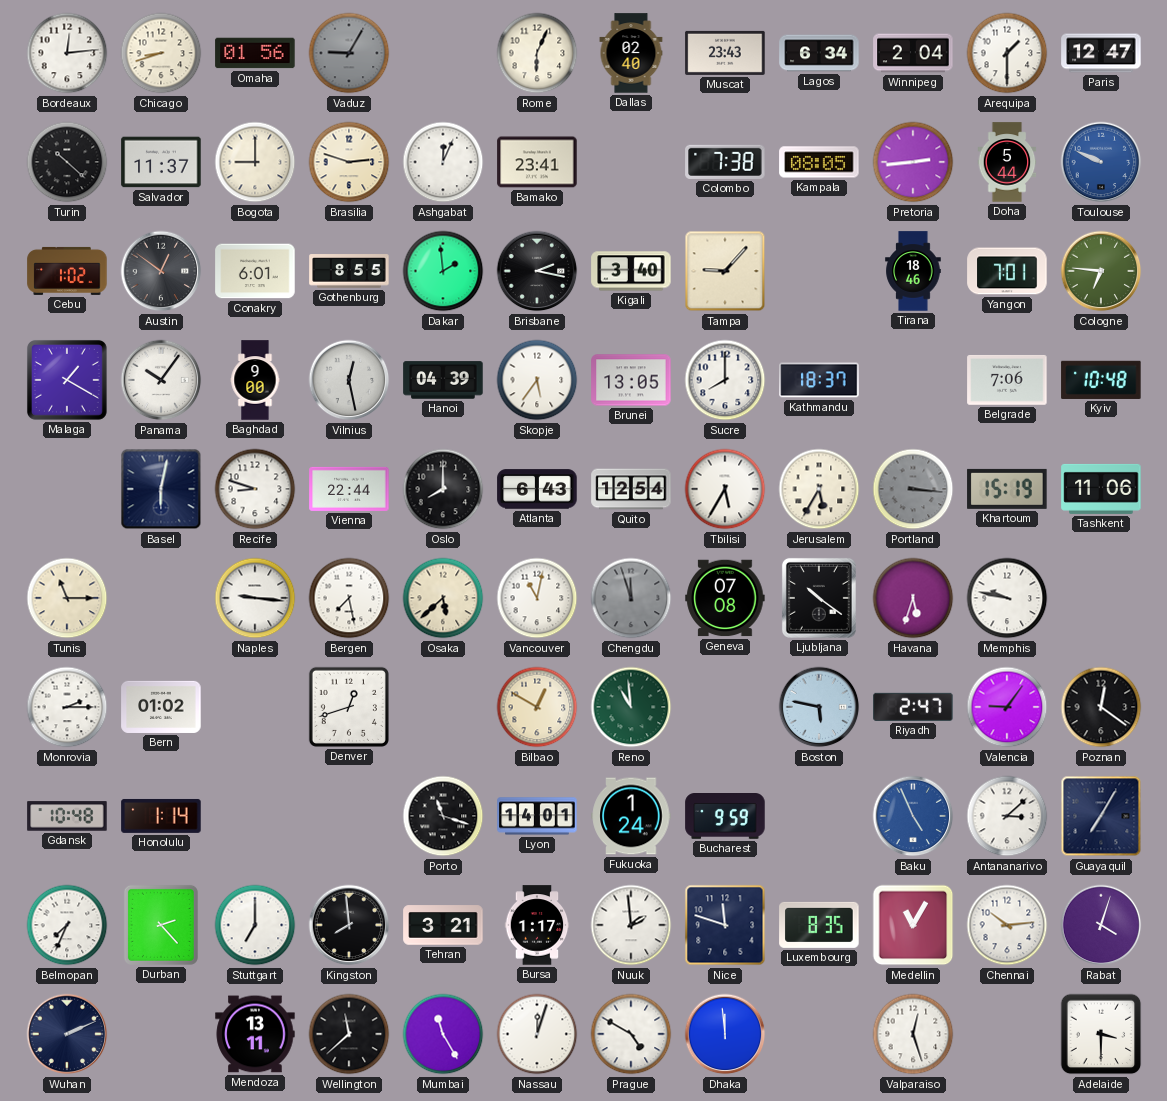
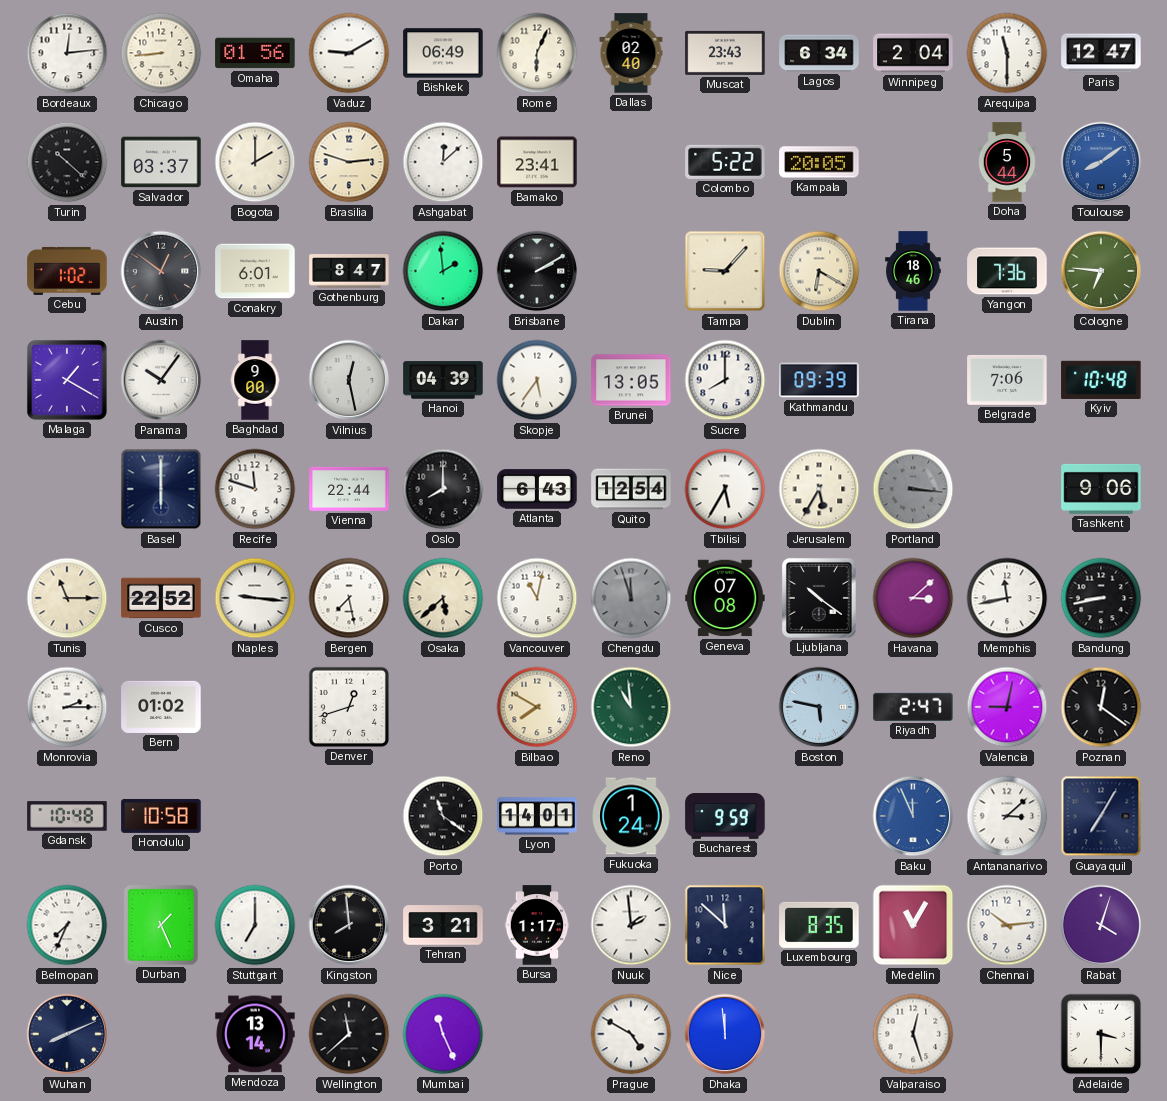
Chicago: 8:42 -> 8:44 (161, 53)
Vaduz: 9:05 -> 9:10 (349, 53)
Vaduz dial: grey -> white (349, 53)
Bishkek: none -> 06:49 (443, 53)
Arequipa: 1:30 -> 11:30 (1007, 53)
Salvador: 11:37 -> 03:37 (161, 162)
Bogota: 9:00 -> 2:00 (255, 162)
Ashgabat: 12:04 -> 12:08 (443, 162)
Colombo: 7:38 -> 5:22 (725, 162)
Kampala: 08:05 -> 20:05 (819, 162)
Pretoria: 2:44 -> none (913, 162)
Toulouse: 9:49 -> 8:09 (1101, 162)
Gothenburg: 8:55 -> 8:47 (349, 271)
Brisbane: 2:17 -> 2:10 (537, 271)
Kigali: 3:40 -> none (631, 271)
Dublin: none -> 6:20 (819, 271)
Yangon: 7:01 -> 7:36 (1007, 271)
Kathmandu: 18:37 -> 09:39 (819, 380)
Basel: 6:02 -> 6:00 (161, 489)
Recife: 8:48 -> 11:48 (255, 489)
Khartoum: 15:19 -> none (1007, 489)
Tashkent: 11:06 -> 9:06 (1101, 489)
Cusco: none -> 22:52 (161, 598)
Havana: 5:33 -> 3:08 (913, 598)
Memphis: 9:47 -> 11:43 (1007, 598)
Bandung: none -> 8:43 (1101, 598)
Bilbao: 12:50 -> 7:50 (537, 707)
Valencia: 9:06 -> 9:02 (1007, 707)
Honolulu: 1:14 -> 10:58 (161, 816)
Porto: 11:18 -> 11:21 (443, 816)
Baku: 4:56 -> 11:56 (913, 816)
Durban: 2:23 -> 1:26 (161, 925)
Nice: 11:48 -> 11:52 (725, 925)
Wuhan: 2:11 -> 8:11 (67, 1034)
Mendoza: 13:11 -> 13:14 (255, 1034)
Mumbai: 11:25 -> 11:26 (443, 1034)
Nassau: 12:03 -> none (537, 1034)
